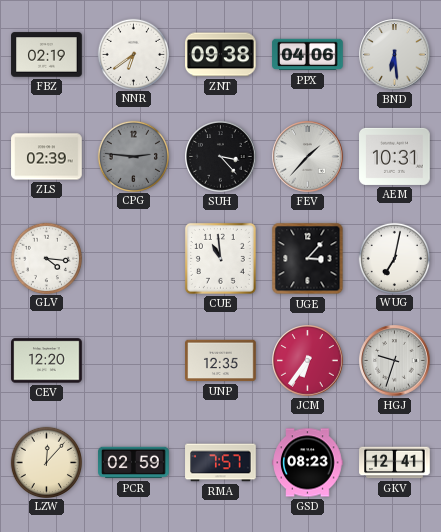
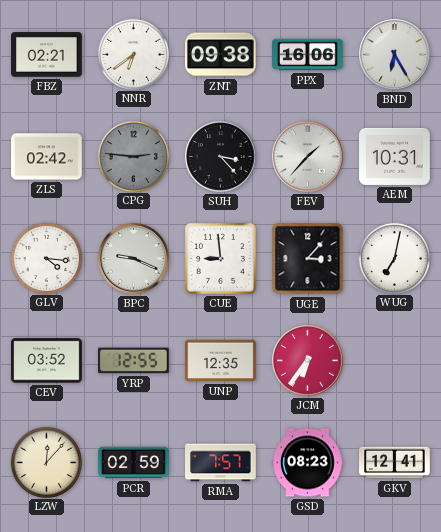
FBZ: 02:19 -> 02:21 (47, 55)
PPX: 04:06 -> 16:06 (308, 55)
BND: 6:29 -> 6:25 (395, 55)
ZLS: 02:39 -> 02:42 (47, 157)
BPC: none -> 9:19 (134, 259)
CUE: 10:59 -> 8:59 (220, 258)
CEV: 12:20 -> 03:52 (47, 361)
YRP: none -> 12:55 (134, 361)
HGJ: 9:33 -> none (395, 361)
